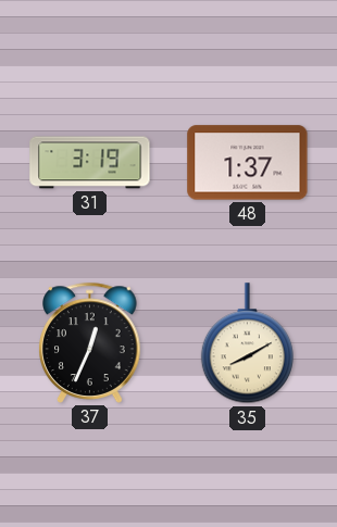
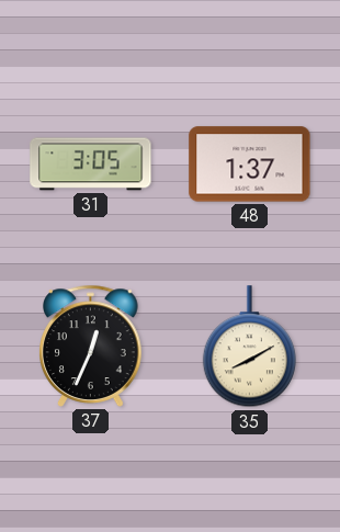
31: 3:19 -> 3:05 (91, 165)
